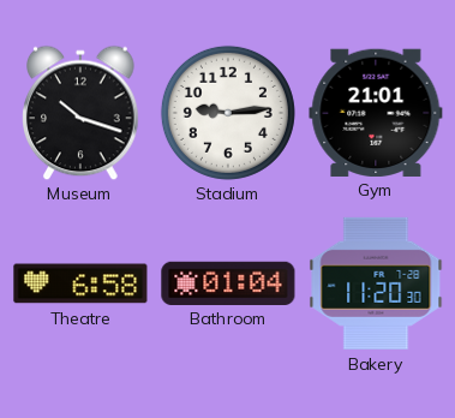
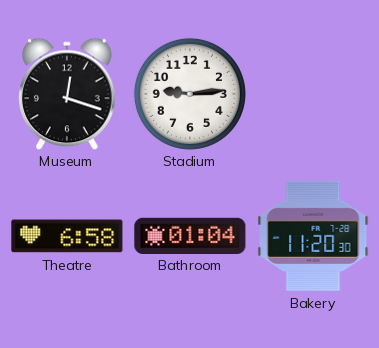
Museum: 10:18 -> 12:18 (67, 94)
Gym: 21:01 -> none (376, 112)
